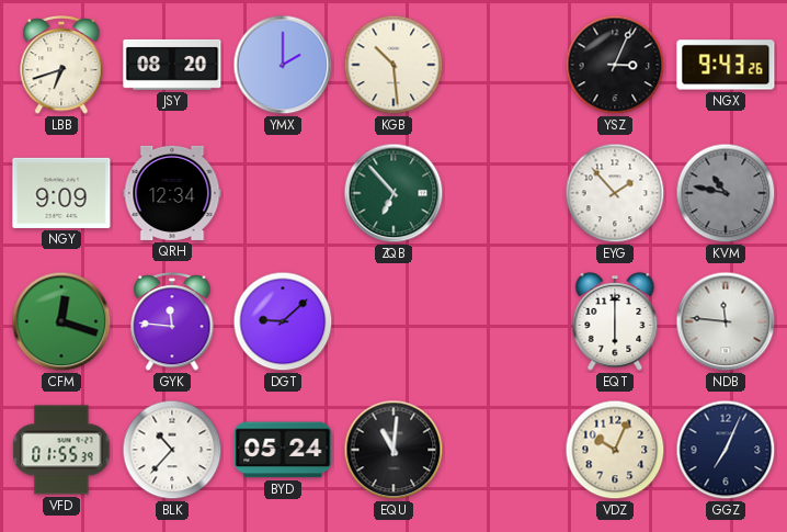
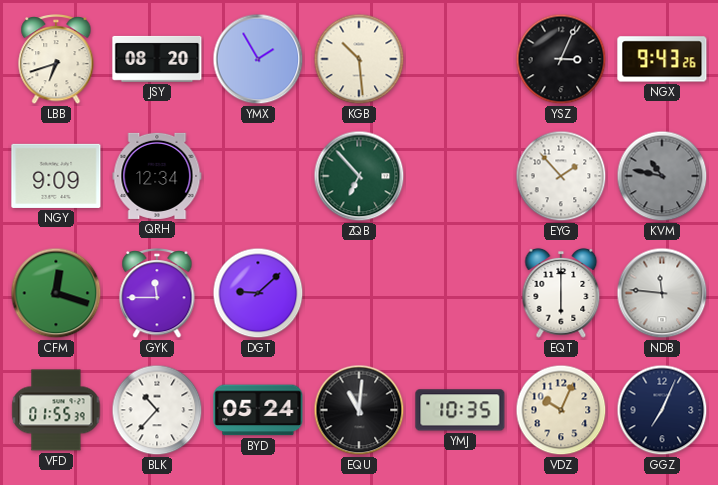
YMX: 2:00 -> 1:55 (258, 59)
GYK: 11:46 -> 11:45 (157, 294)
YMJ: none -> 10:35 (460, 410)
